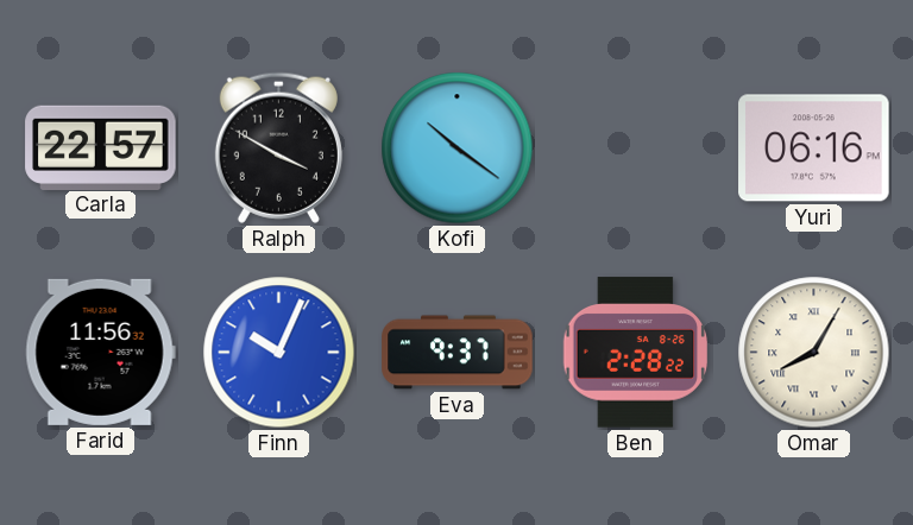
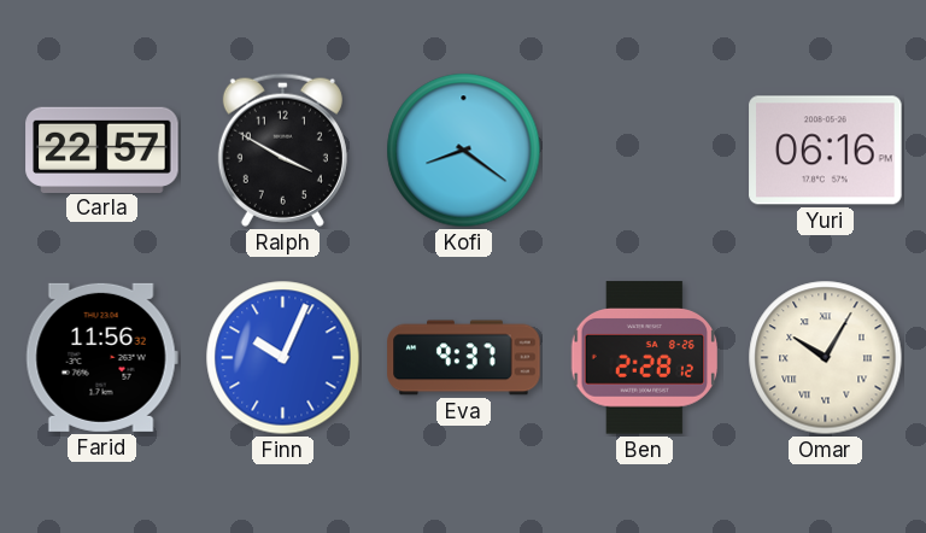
Kofi: 10:21 -> 8:21 (464, 151)
Ben: 2:28:22 -> 2:28:12 (645, 358)
Omar: 8:05 -> 10:05 (826, 358)
